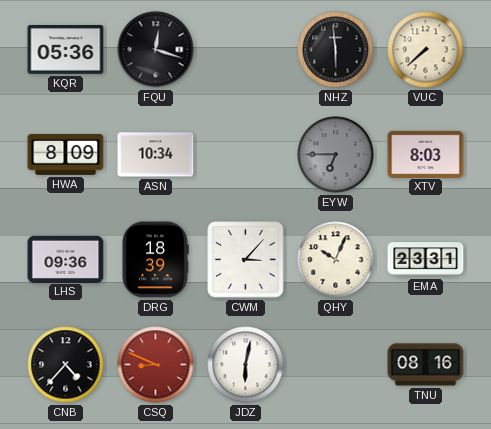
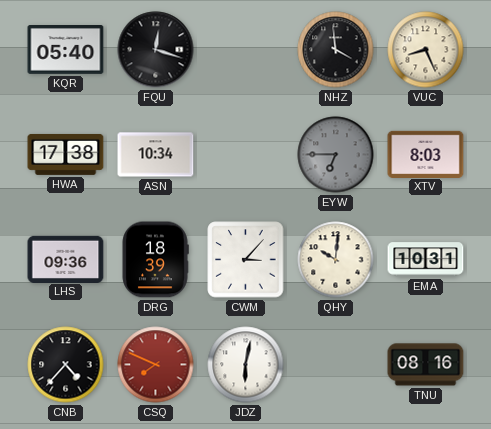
KQR: 05:36 -> 05:40 (66, 50)
NHZ: 5:59 -> 3:59 (336, 50)
VUC: 7:38 -> 8:26 (426, 50)
HWA: 8:09 -> 17:38 (66, 154)
QHY: 10:04 -> 10:01 (336, 260)
EMA: 23:31 -> 10:31 (426, 260)
CSQ: 8:49 -> 7:49 (156, 365)
